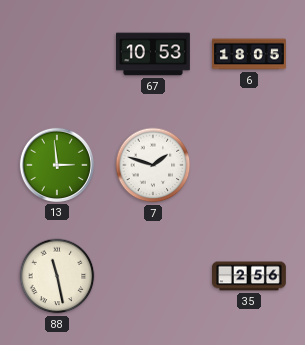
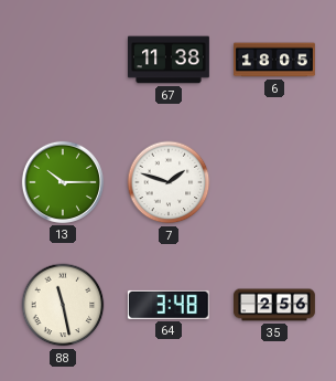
67: 10:53 -> 11:38 (170, 60)
13: 2:59 -> 10:15 (63, 182)
64: none -> 3:48 (169, 305)
